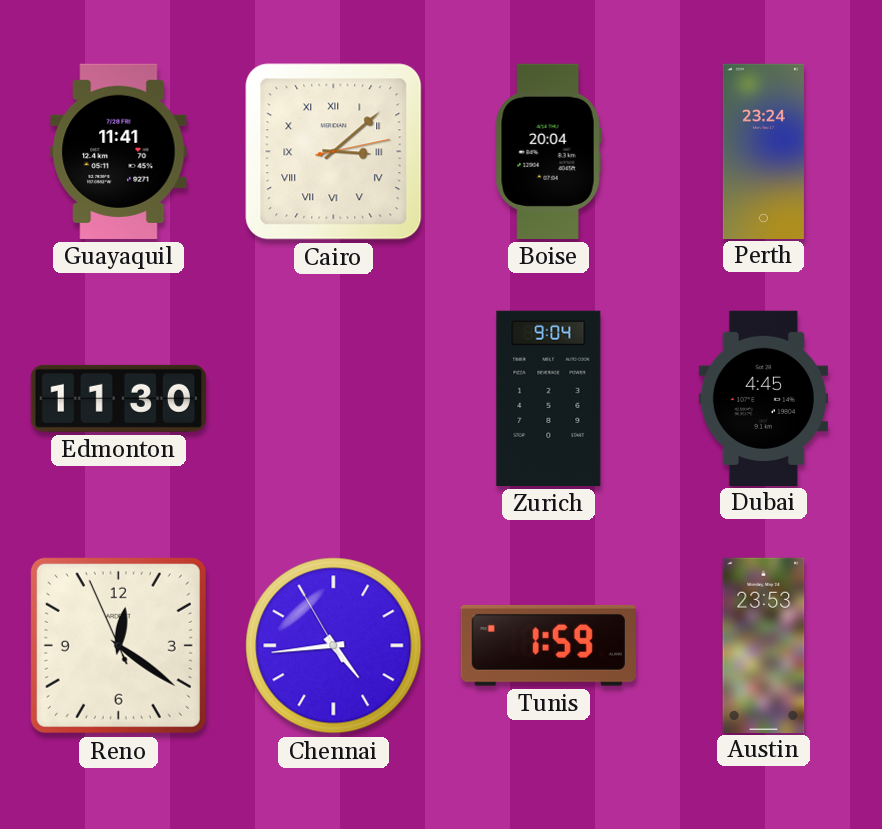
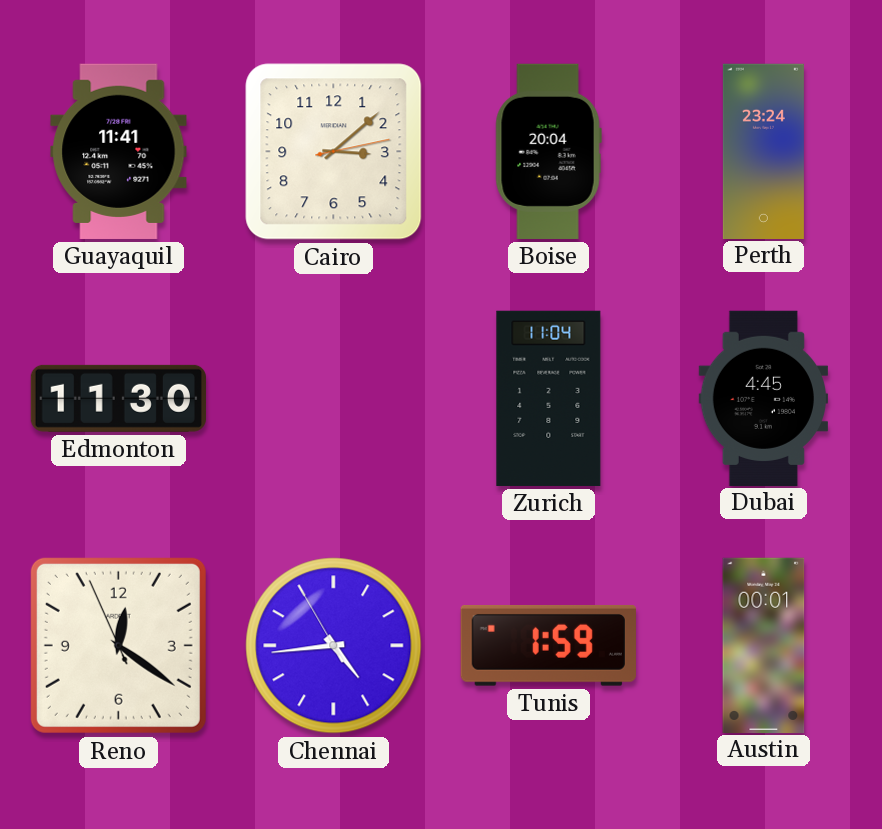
Cairo numerals: Roman -> Arabic (334, 152)
Zurich: 9:04 -> 11:04 (549, 398)
Austin: 23:53 -> 00:01 (764, 645)
